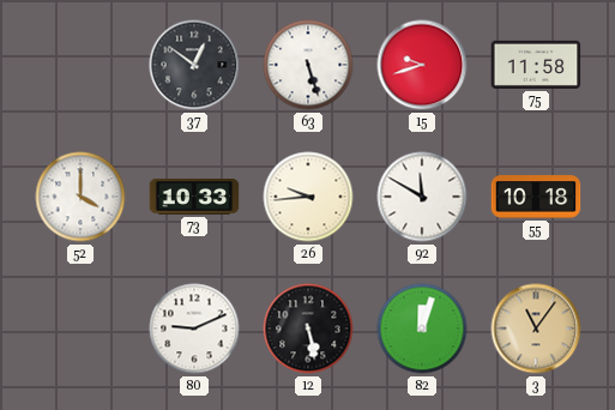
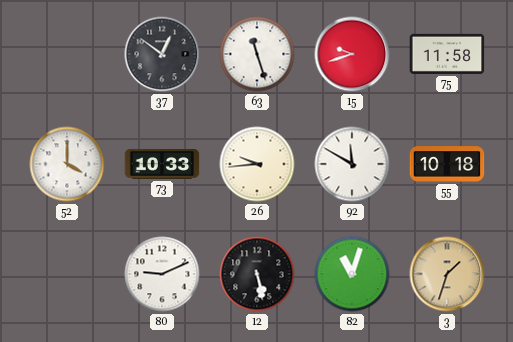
63: 5:27 -> 11:27 (257, 54)
82: 12:03 -> 11:03 (352, 274)
3: 11:06 -> 1:33 (447, 274)
